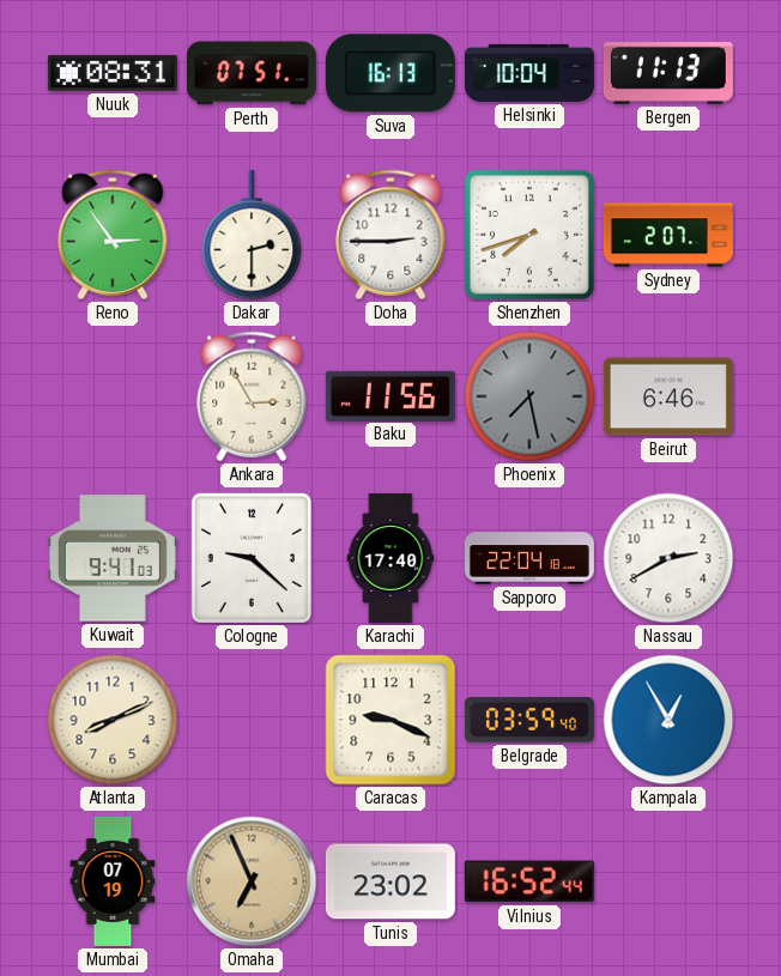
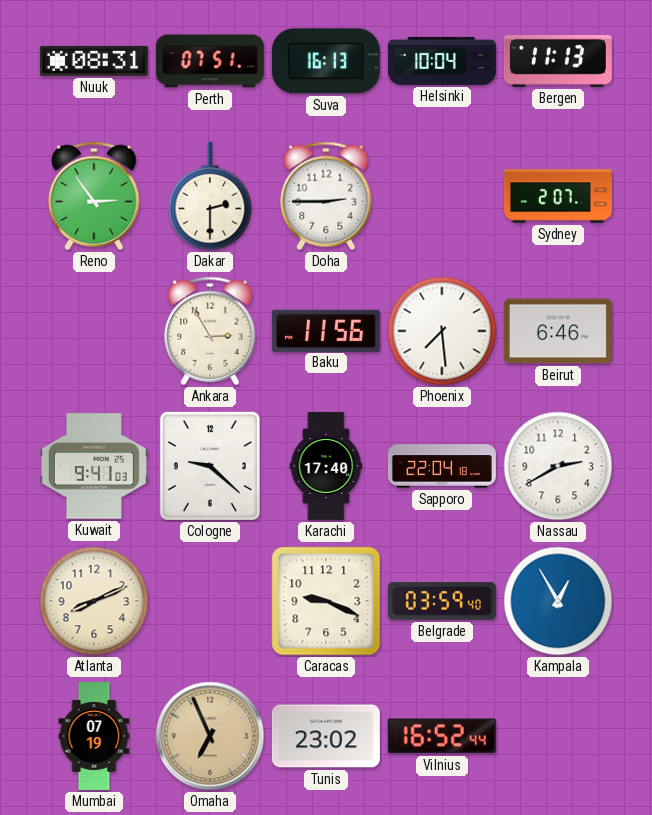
Shenzhen: 7:42 -> none (529, 235)
Phoenix: 7:28 -> 7:29 (442, 331)
Phoenix dial: grey -> white (442, 331)
